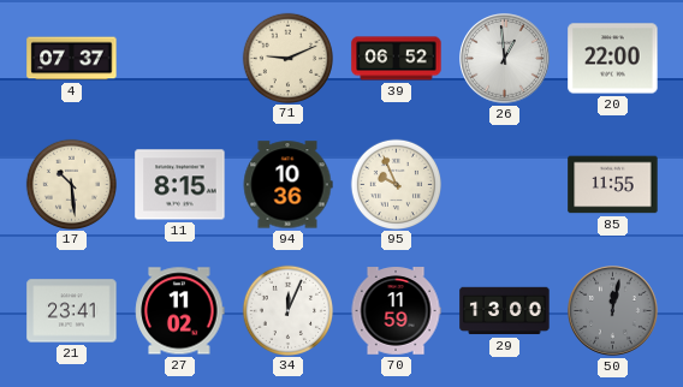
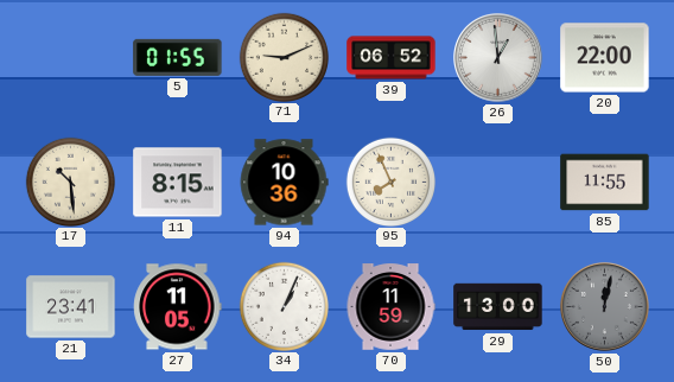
4: 07:37 -> none (72, 59)
5: none -> 01:55 (178, 57)
95: 9:56 -> 7:56 (390, 182)
27: 11:02 -> 11:05 (178, 307)
34: 12:04 -> 1:04 (284, 306)
